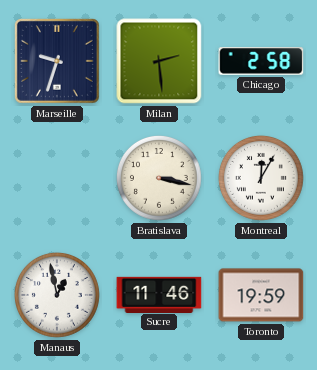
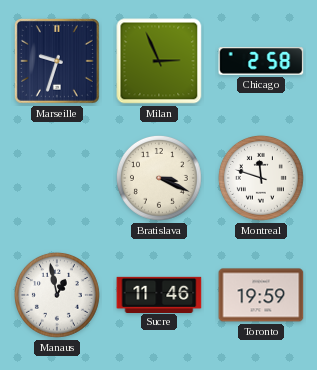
Milan: 2:29 -> 2:56 (159, 61)
Bratislava: 3:17 -> 3:19 (159, 178)
Montreal: 12:05 -> 11:48 (261, 178)
